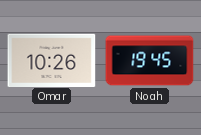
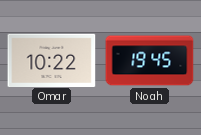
Omar: 10:26 -> 10:22 (52, 60)
